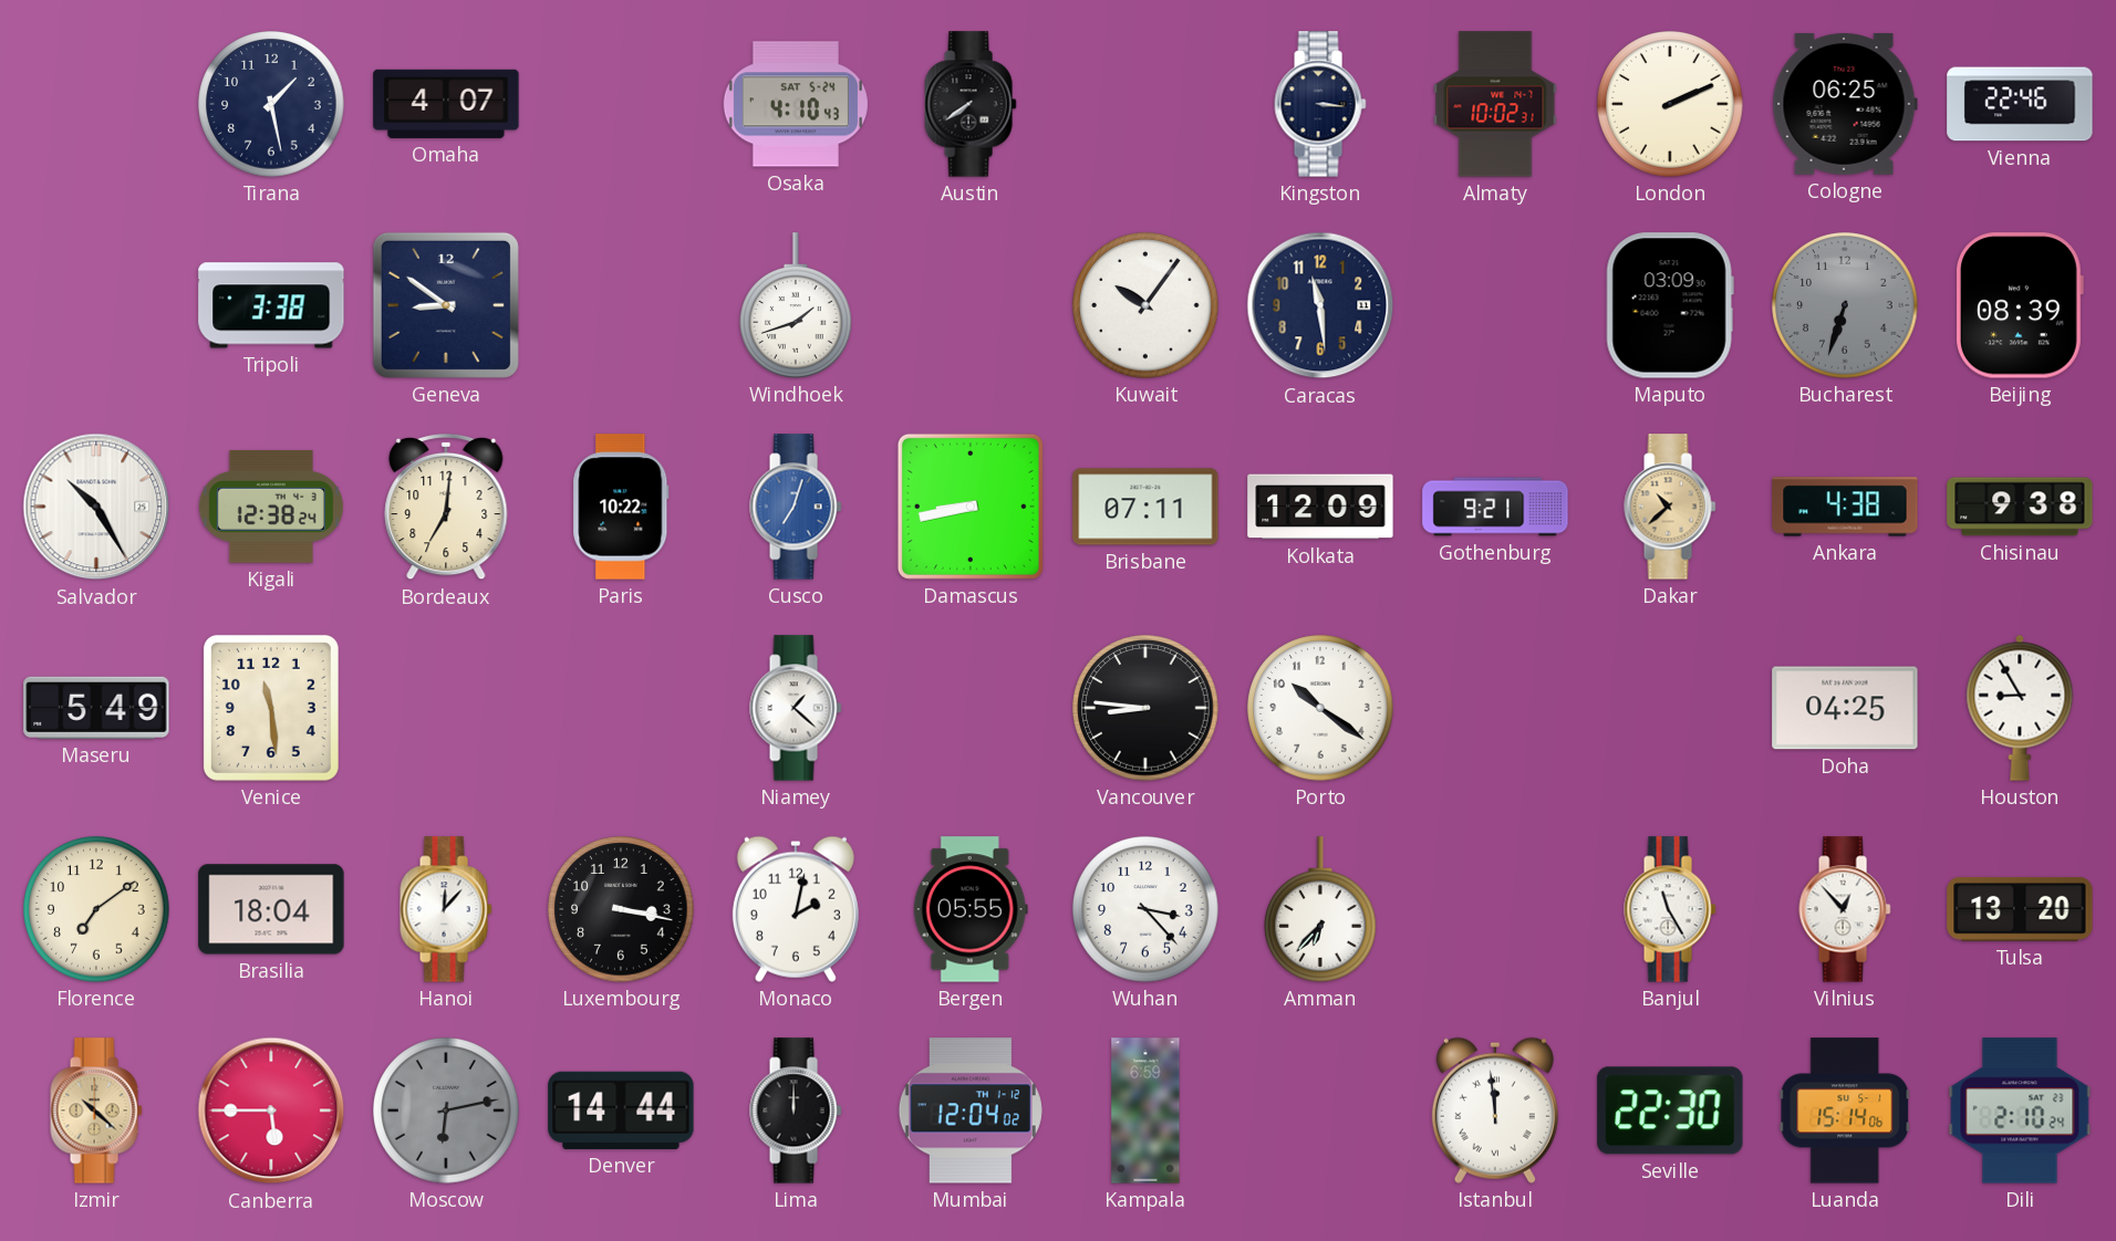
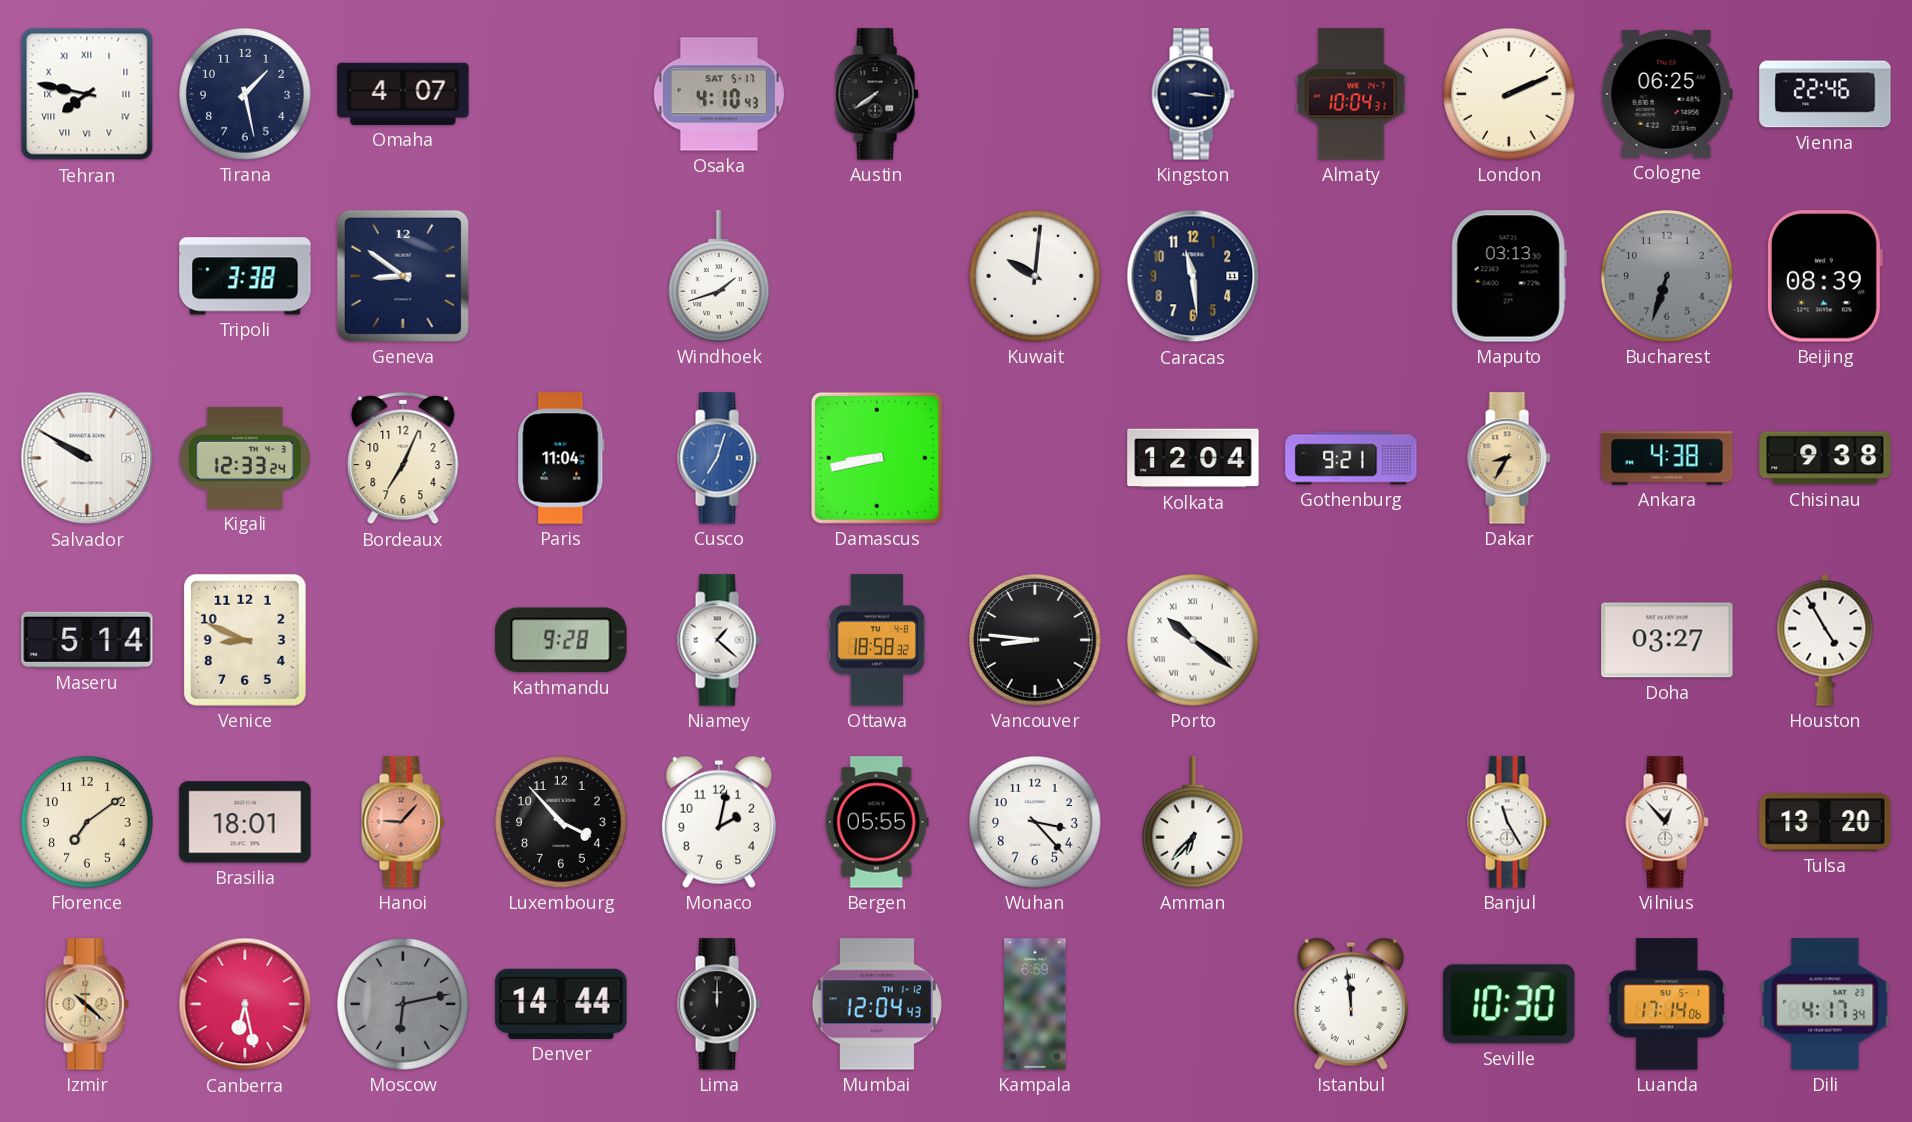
Tehran: none -> 7:47 (87, 94)
Osaka date: SAT 5-24 -> SAT 5-17 (719, 94)
Almaty: 10:02 -> 10:04 (1351, 94)
Kuwait: 10:06 -> 10:01 (1035, 276)
Maputo: 03:09 -> 03:13 (1509, 276)
Salvador: 10:25 -> 9:50 (87, 458)
Kigali: 12:38 -> 12:33 (245, 458)
Bordeaux: 7:01 -> 7:04 (403, 458)
Paris: 10:22 -> 11:04 (561, 458)
Brisbane: 07:11 -> none (1145, 507)
Kolkata: 12:09 -> 12:04 (1193, 458)
Dakar: 10:38 -> 8:35 (1509, 458)
Maseru: 5:49 -> 5:14 (87, 640)
Venice: 11:29 -> 8:49 (245, 640)
Kathmandu: none -> 9:28 (561, 640)
Ottawa: none -> 18:58 (877, 640)
Porto numerals: Arabic -> Roman (1193, 640)
Doha: 04:25 -> 03:27 (1667, 640)
Houston: 8:55 -> 4:55 (1825, 640)
Brasilia: 18:04 -> 18:01 (245, 822)
Hanoi: 12:07 -> 9:07 (403, 822)
Hanoi dial: white -> salmon (403, 822)
Luxembourg: 3:17 -> 3:53 (561, 822)
Canberra: 5:45 -> 6:28 (245, 1004)
Mumbai: 12:04:02 -> 12:04:43 (877, 1004)
Seville: 22:30 -> 10:30 (1509, 1004)
Luanda: 15:14 -> 17:14 (1667, 1004)
Dili: 2:10 -> 4:17 (1825, 1004)
